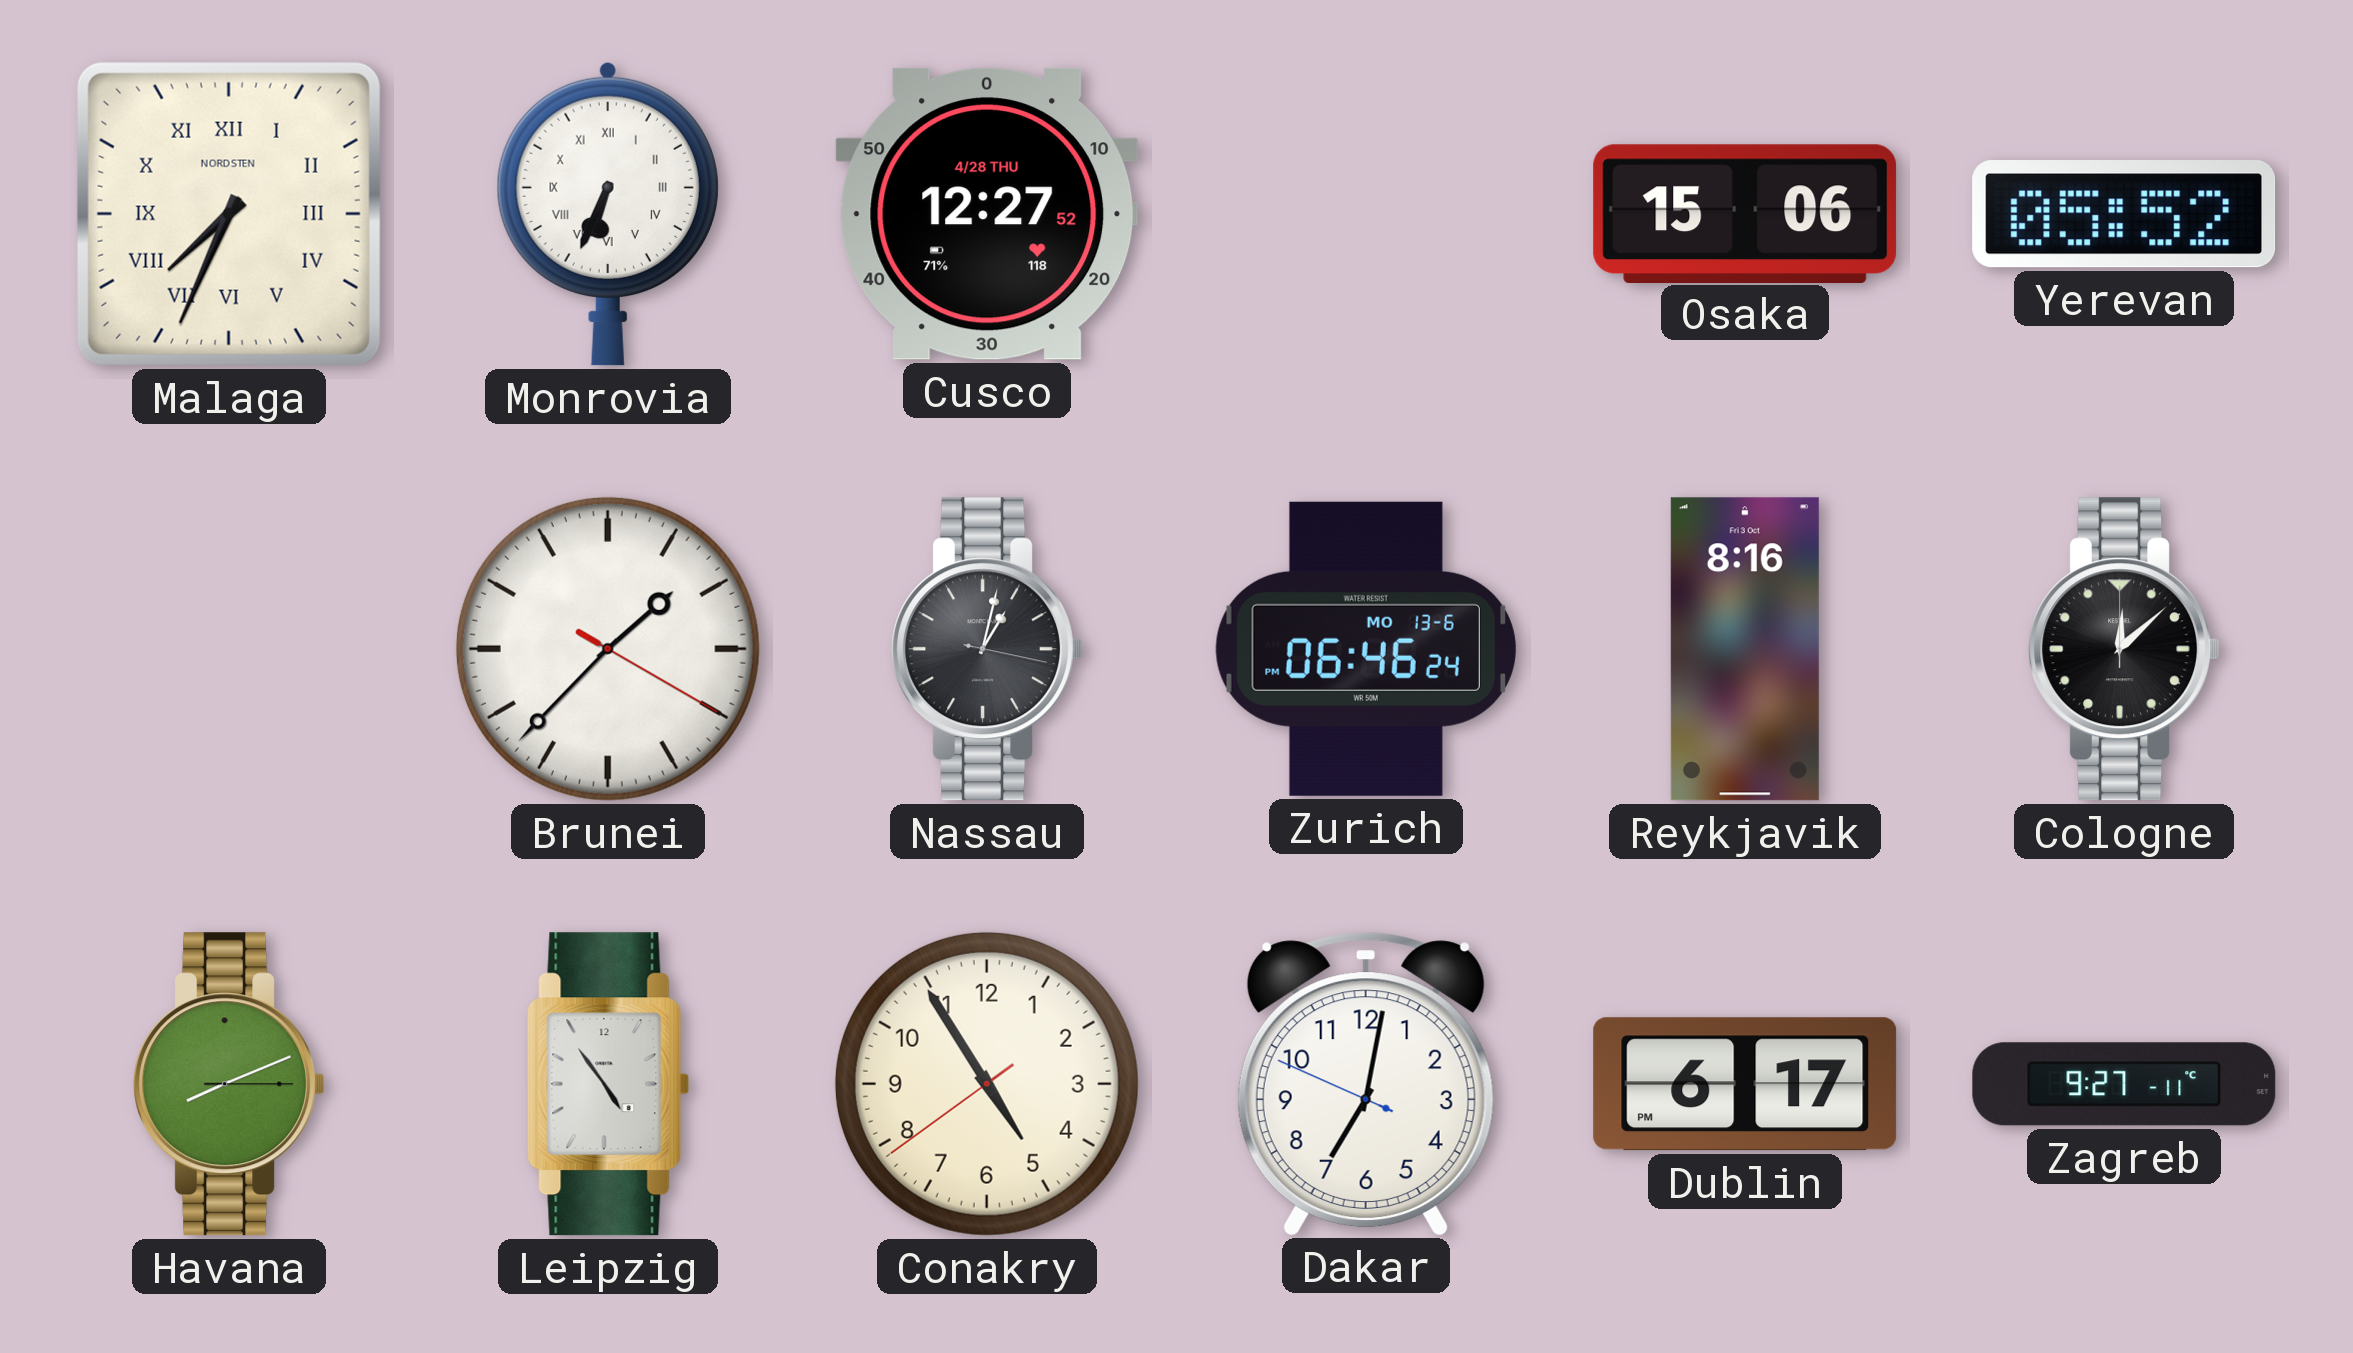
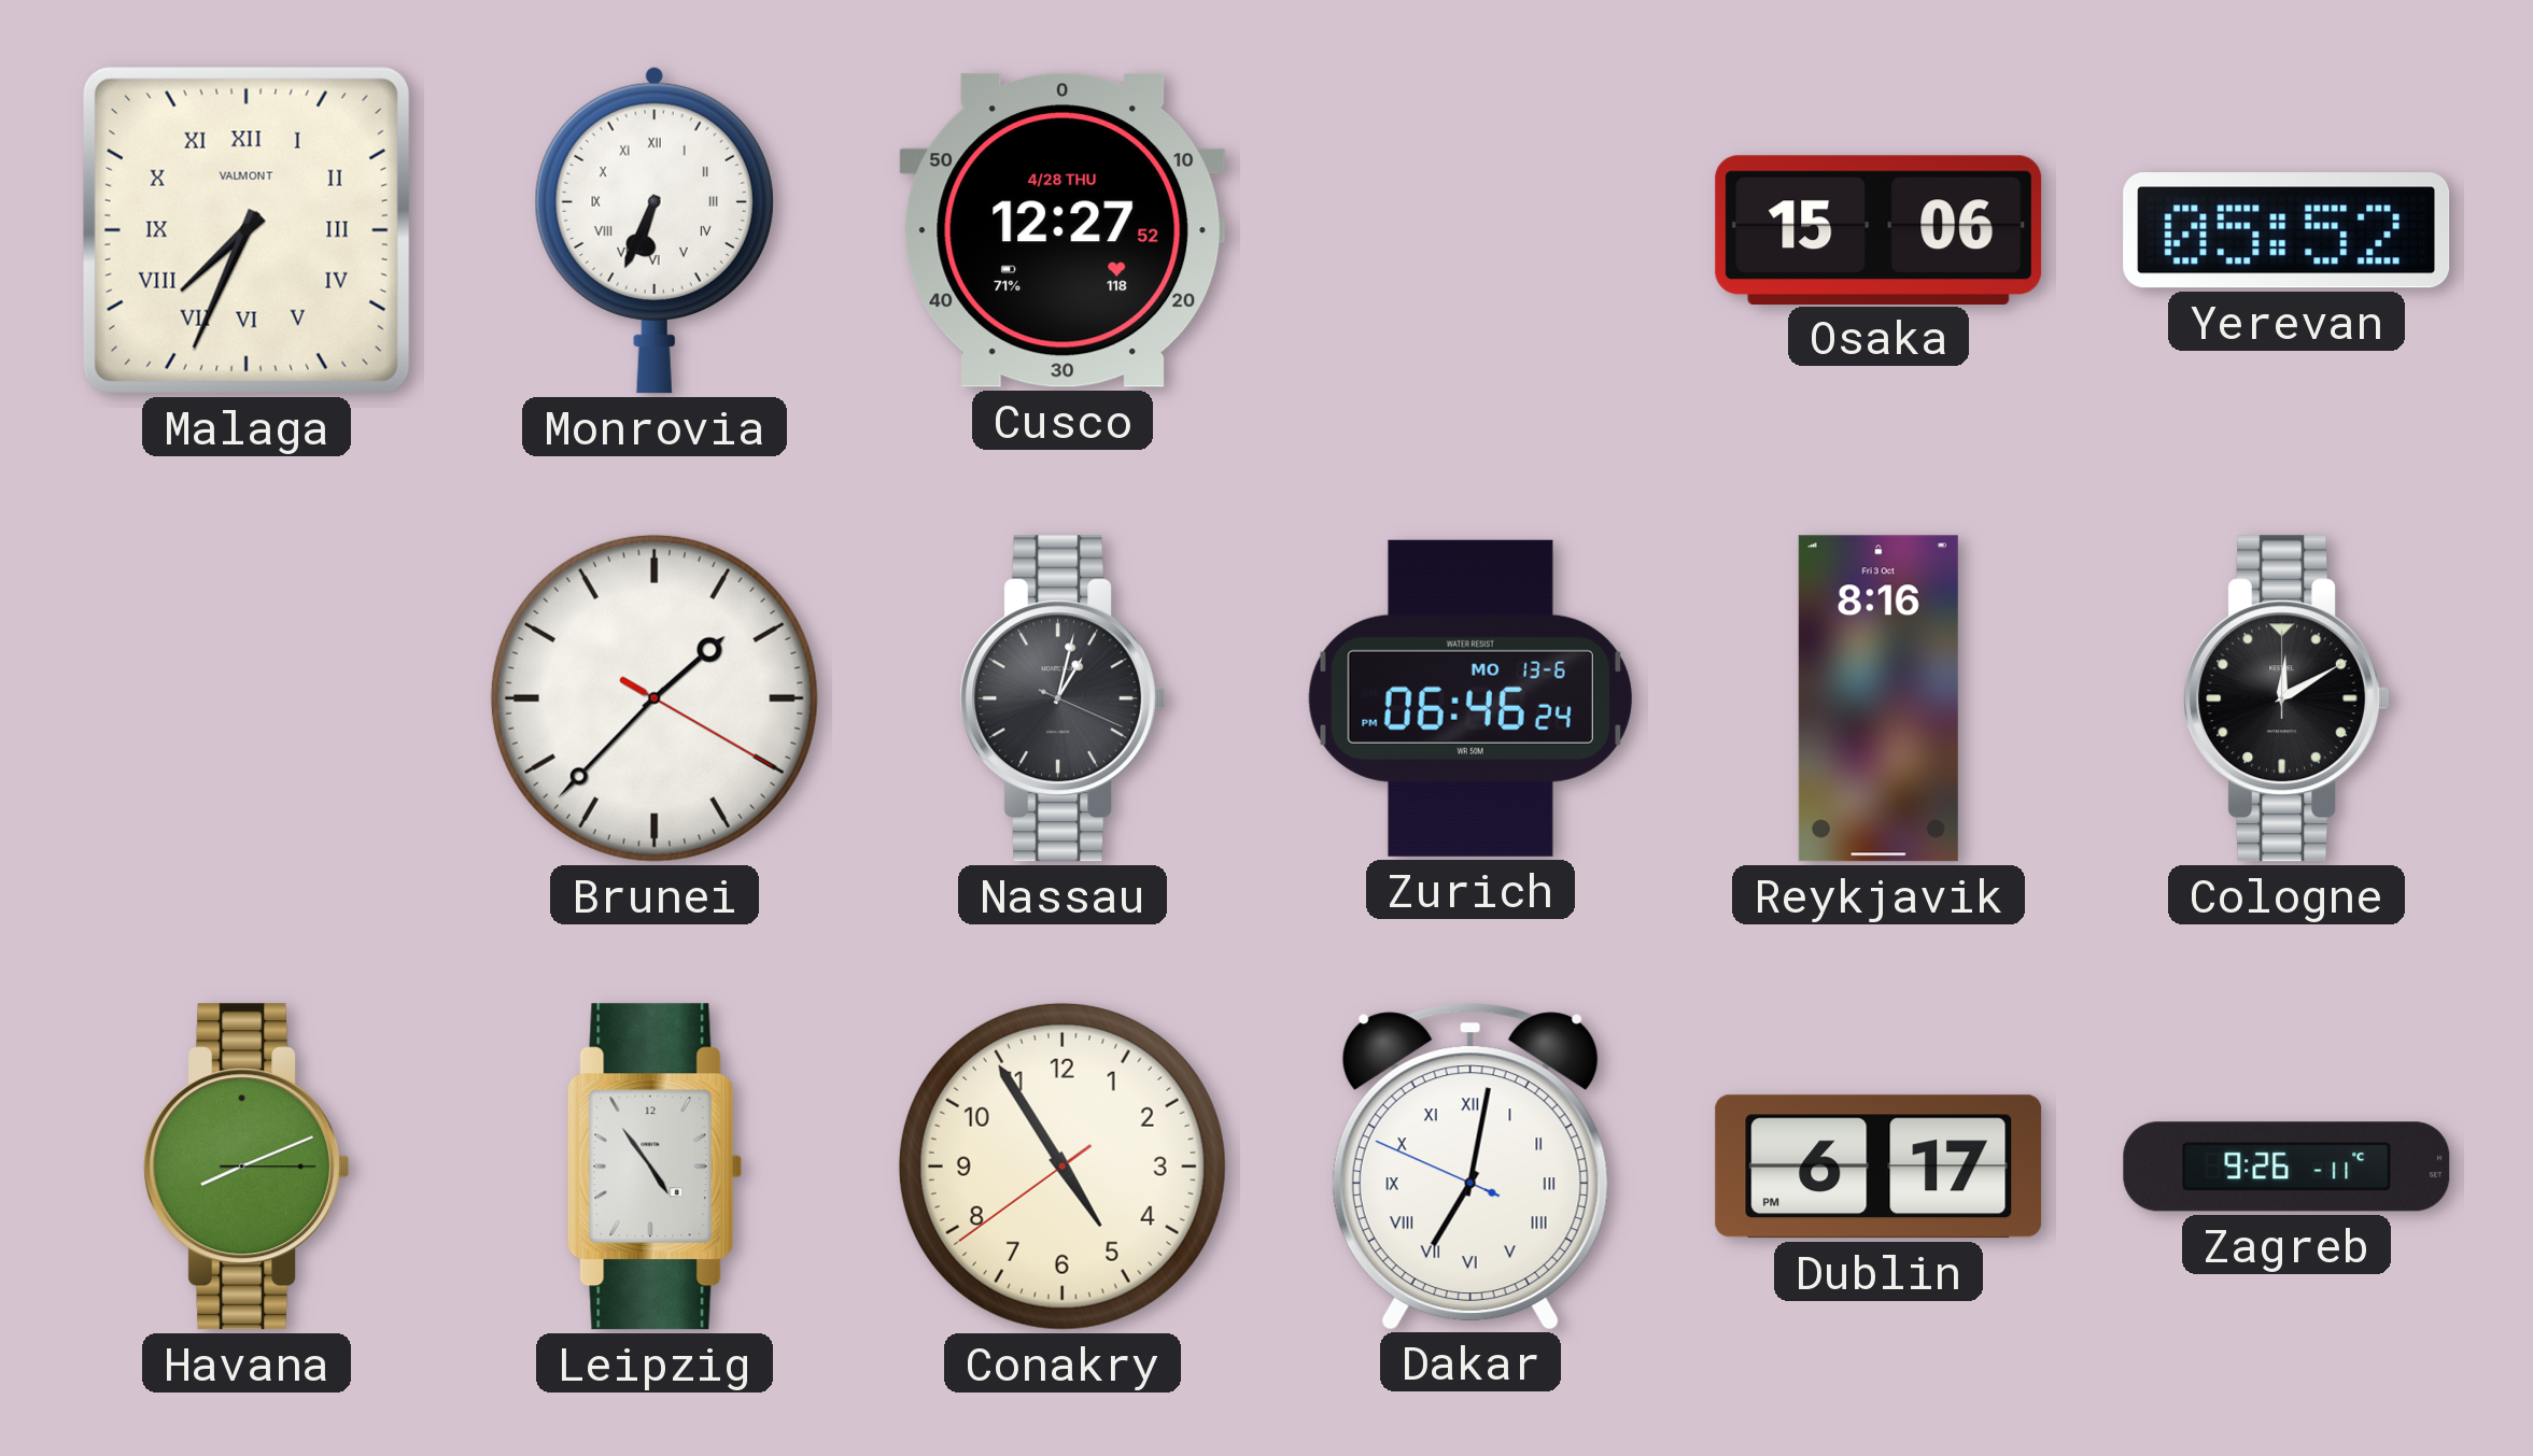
Malaga brand: NORDSTEN -> VALMONT (247, 230)
Nassau: 1:02:17 -> 1:02:19 (1063, 698)
Cologne: 12:08 -> 12:10 (2286, 698)
Dakar numerals: Arabic -> Roman (1470, 1167)
Zagreb: 9:27 -> 9:26 (2286, 1167)
